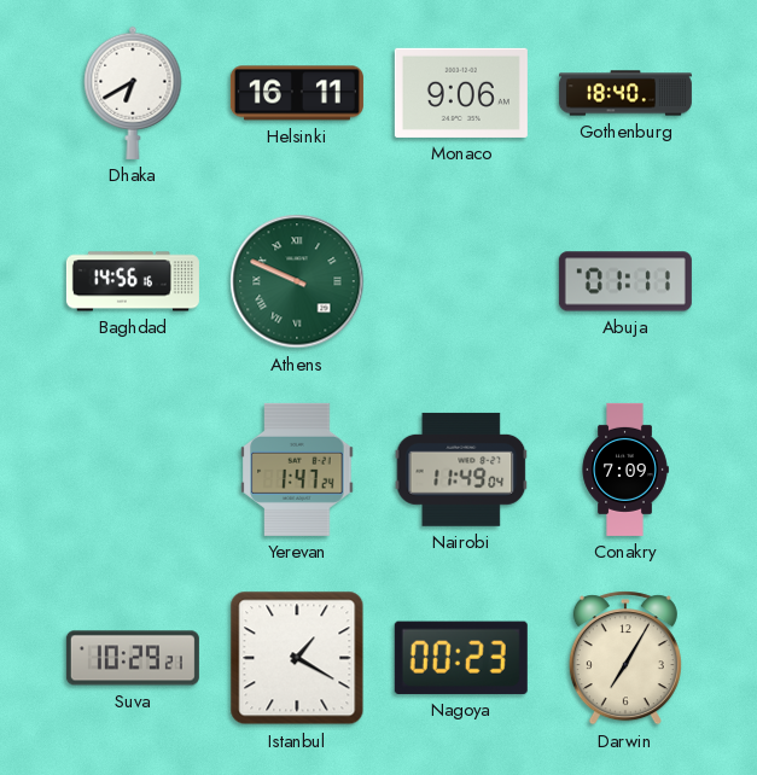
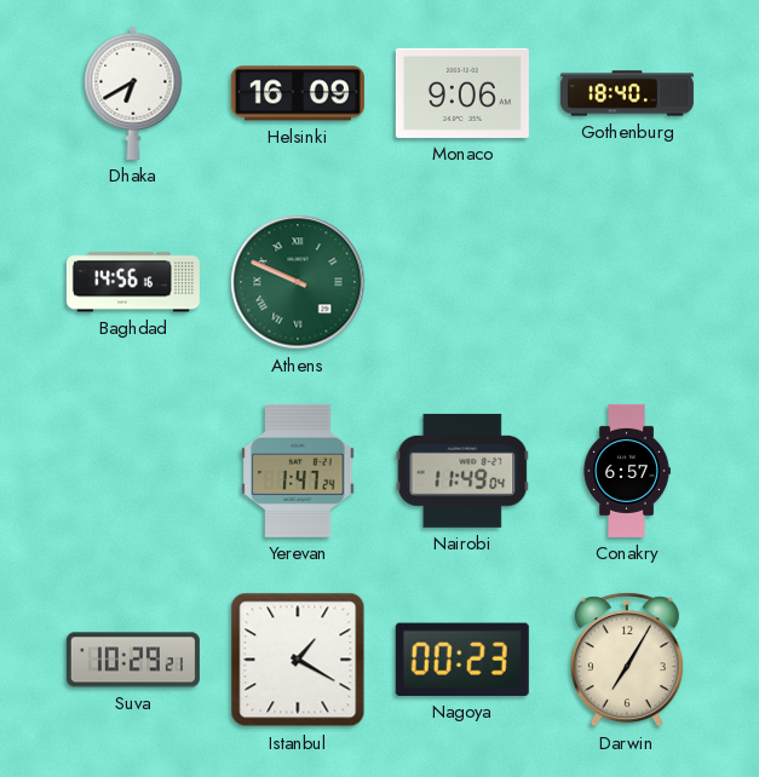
Helsinki: 16:11 -> 16:09 (298, 93)
Abuja: 01:11 -> none (625, 281)
Conakry: 7:09 -> 6:57 (627, 471)
